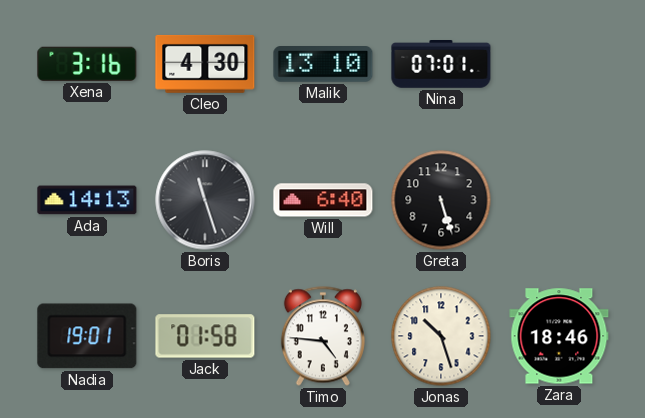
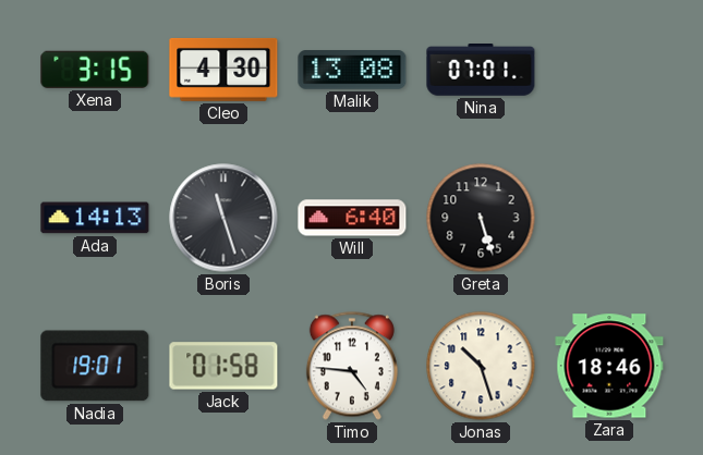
Xena: 3:16 -> 3:15 (95, 70)
Malik: 13:10 -> 13:08 (352, 70)
